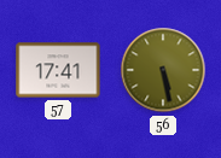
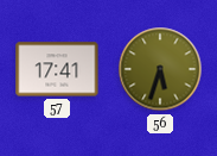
56: 5:28 -> 5:33 (160, 69)
